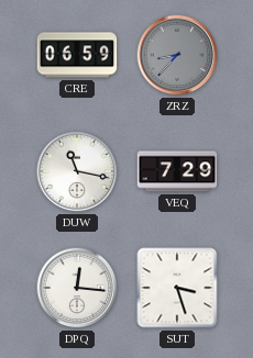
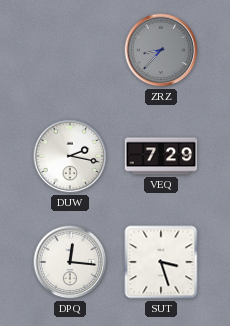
CRE: 06:59 -> none (77, 55)
DUW: 11:17 -> 2:17 (70, 156)
